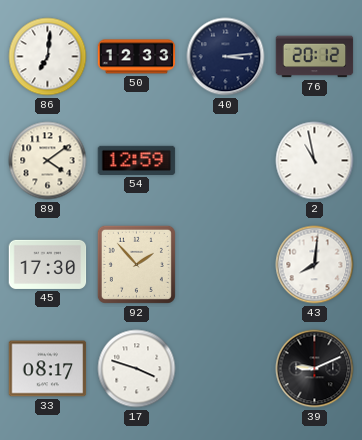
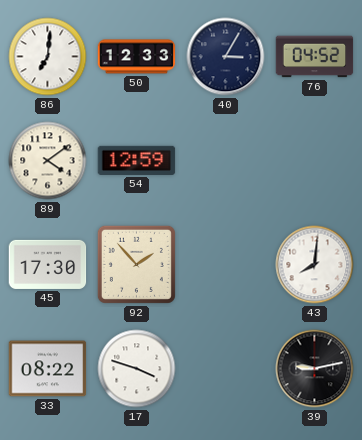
40: 3:14 -> 3:05 (226, 57)
76: 20:12 -> 04:52 (315, 57)
2: 10:58 -> none (315, 161)
33: 08:17 -> 08:22 (48, 369)
39: 9:11 -> 9:13 (315, 369)
